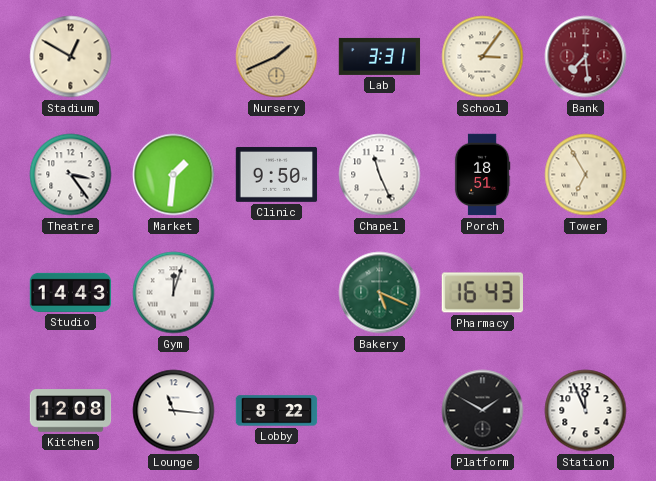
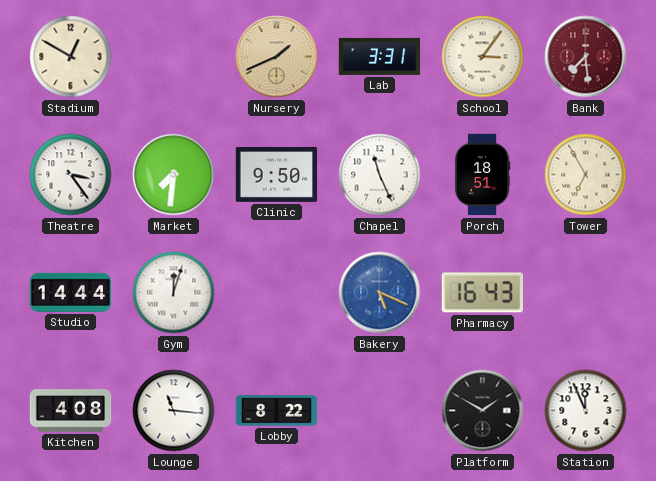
Market: 1:31 -> 7:31 (174, 175)
Studio: 14:43 -> 14:44 (71, 292)
Bakery dial: green -> blue (380, 293)
Kitchen: 12:08 -> 4:08 (71, 411)
